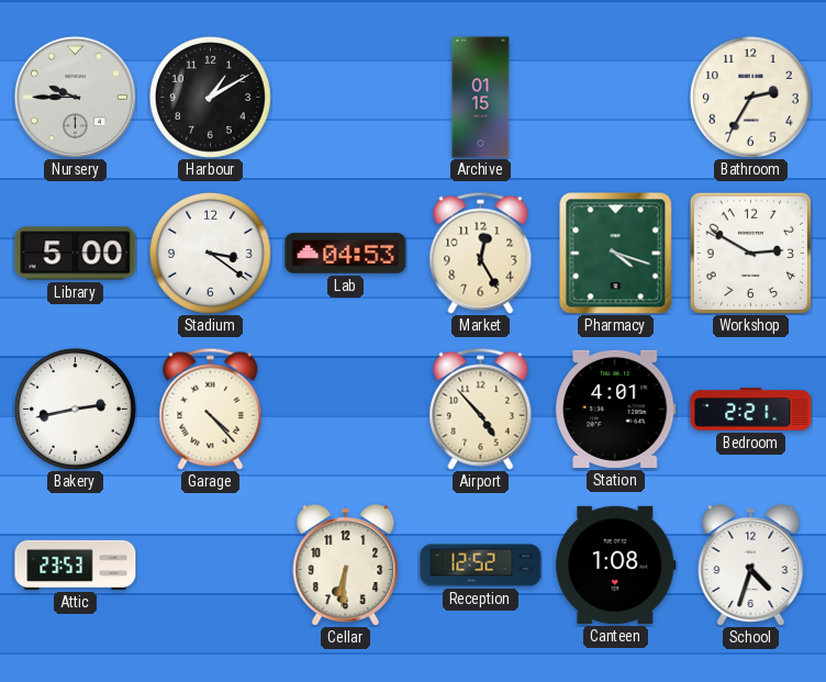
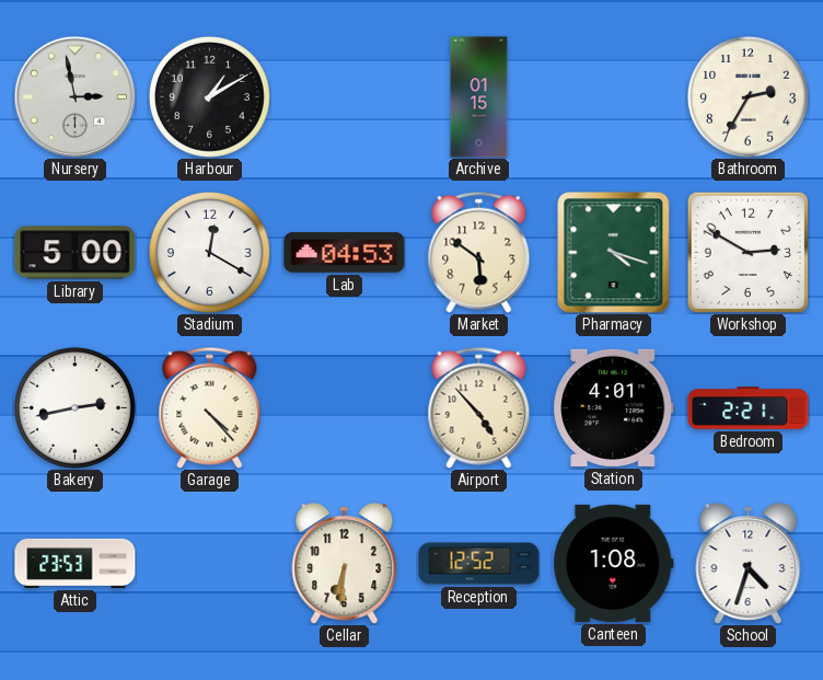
Nursery: 9:45 -> 2:58 (74, 96)
Stadium: 3:21 -> 12:20 (209, 252)
Market: 12:25 -> 5:51 (479, 252)
